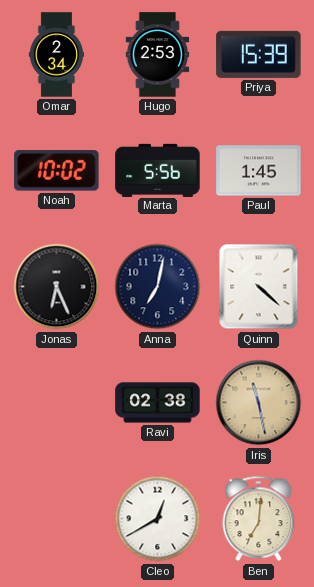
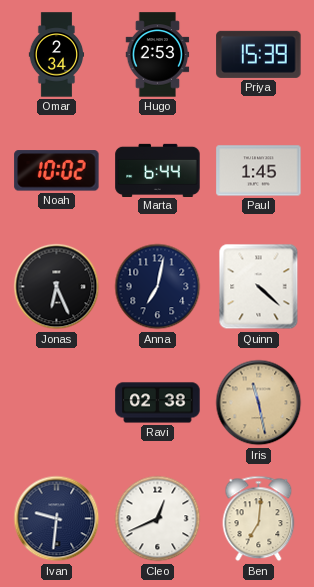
Marta: 5:56 -> 6:44 (158, 170)
Ivan: none -> 9:31 (57, 519)
Cleo: 12:40 -> 12:41 (158, 519)
